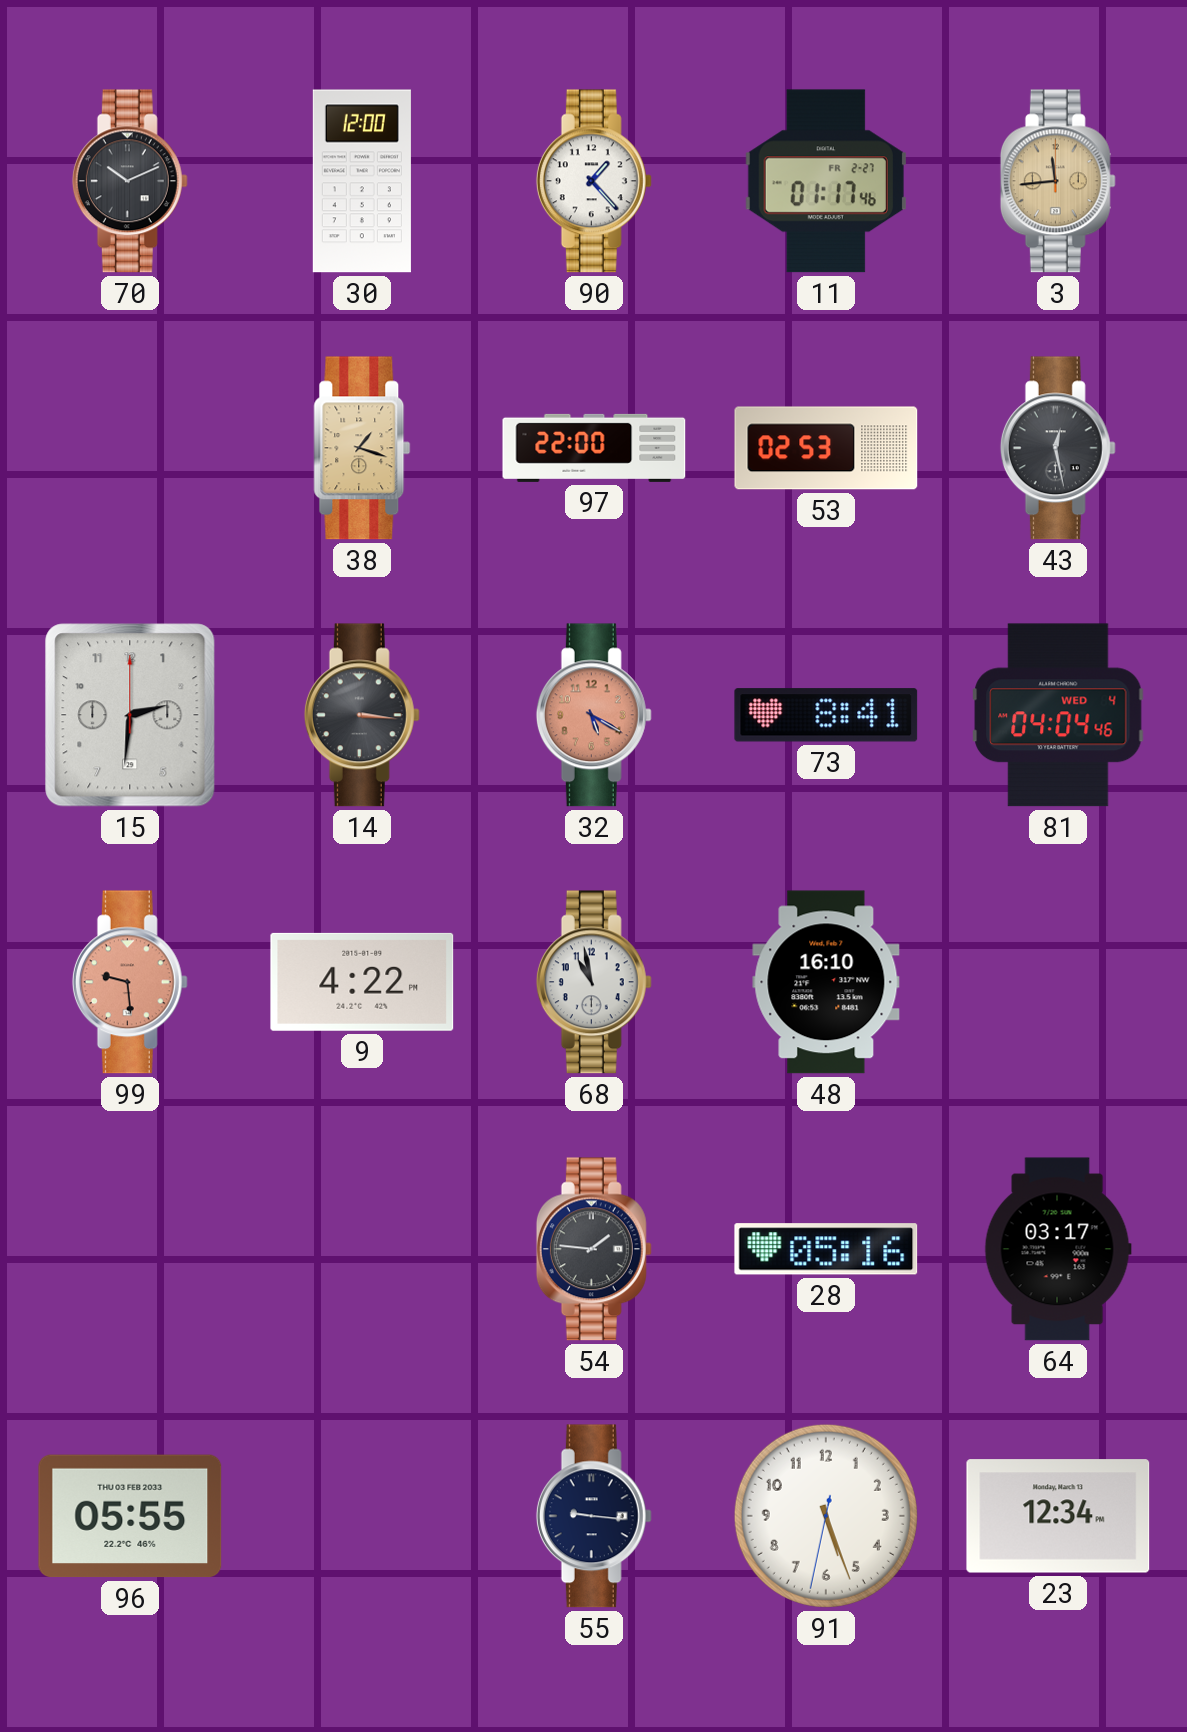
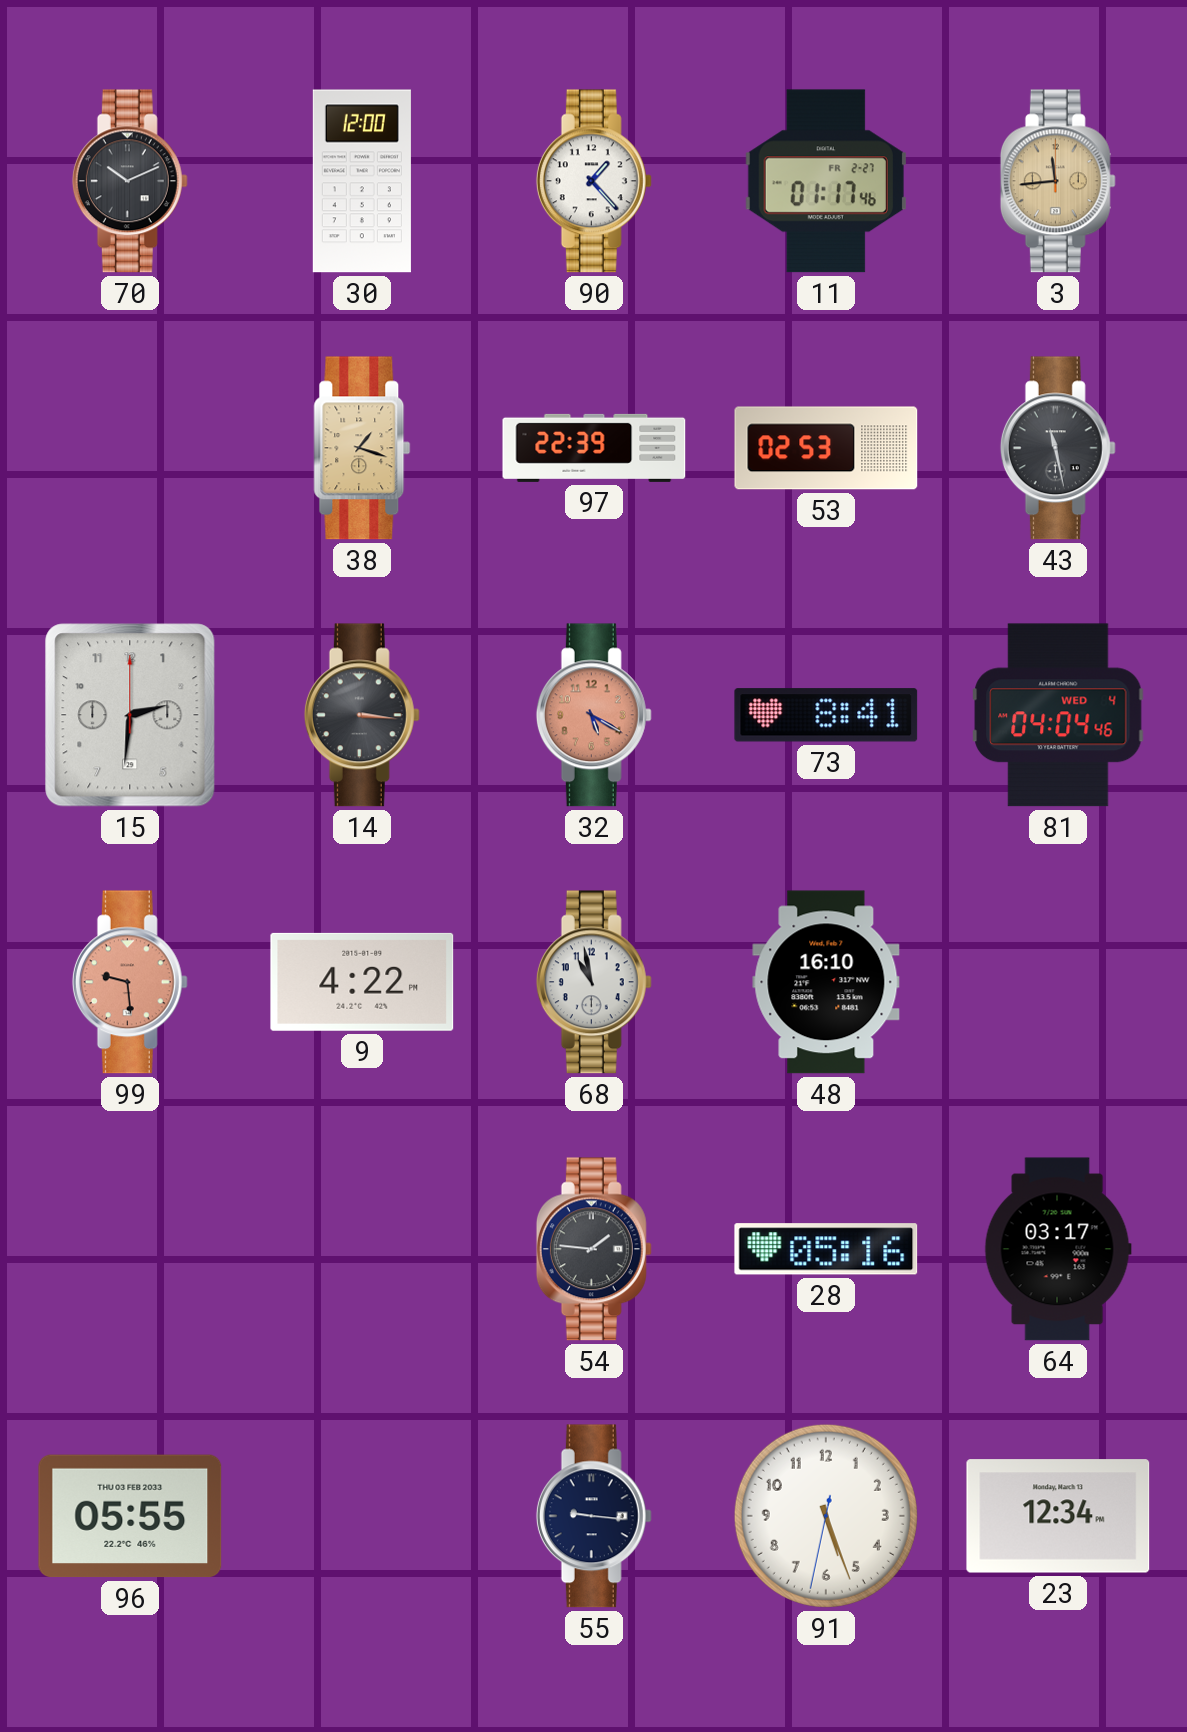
97: 22:00 -> 22:39 (594, 448)
43: 12:28 -> 11:28 (1058, 448)
